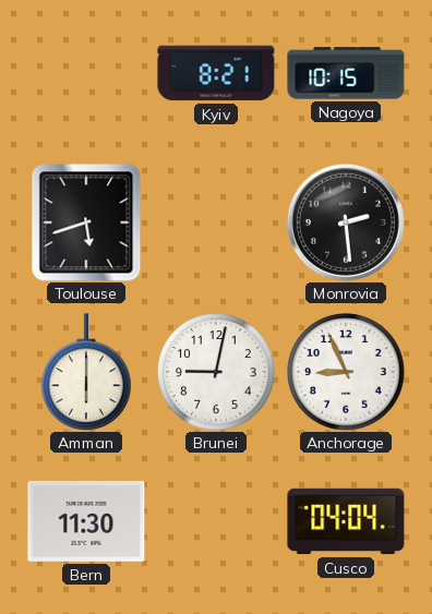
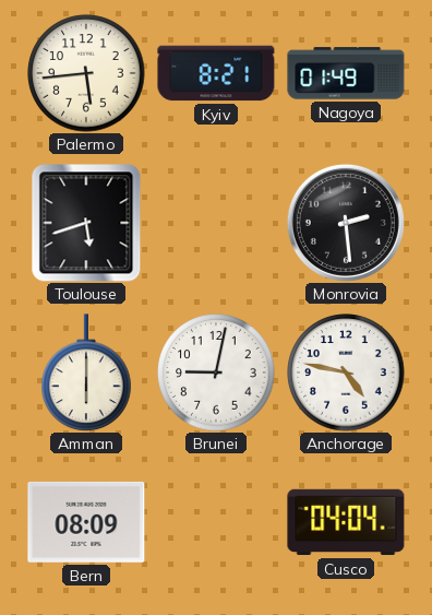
Palermo: none -> 5:44 (86, 73)
Nagoya: 10:15 -> 01:49 (346, 73)
Anchorage: 8:56 -> 4:47 (346, 372)
Bern: 11:30 -> 08:09 (86, 522)
